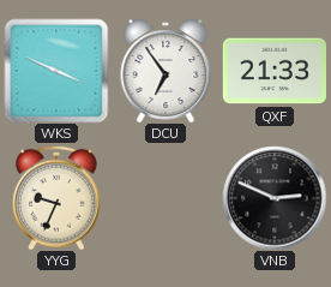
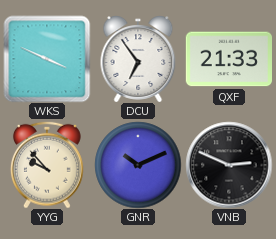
YYG: 9:34 -> 9:53 (47, 165)
GNR: none -> 10:11 (138, 165)
